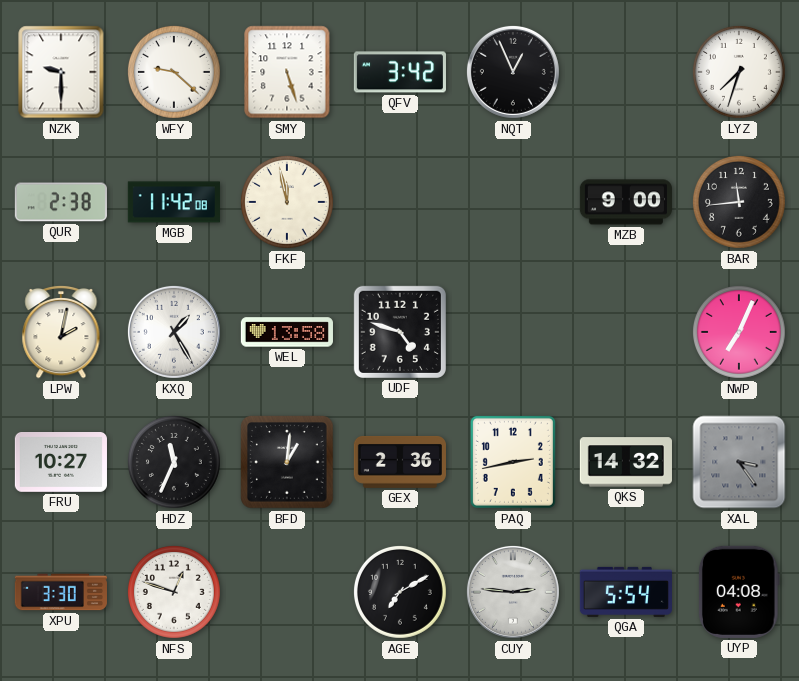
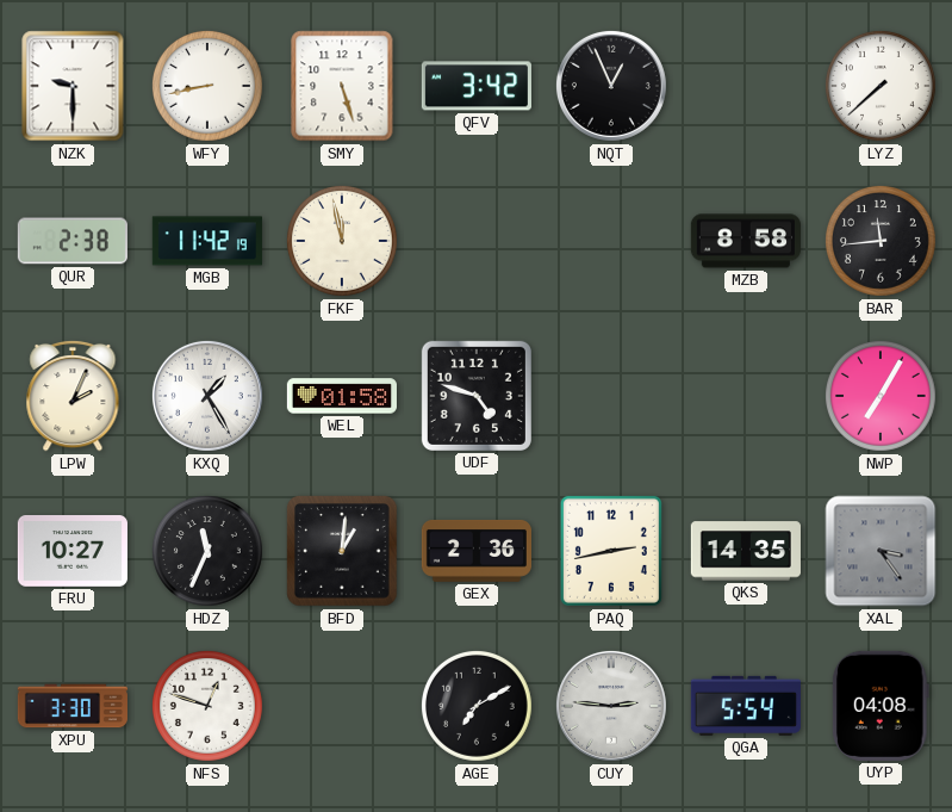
WFY: 9:22 -> 8:43 (207, 86)
LYZ: 7:33 -> 7:38 (881, 86)
MGB: 11:42:08 -> 11:42:19 (207, 241)
MZB: 9:00 -> 8:58 (746, 241)
LPW: 2:02 -> 2:04 (73, 396)
WEL: 13:58 -> 01:58 (342, 396)
NWP: 7:04 -> 7:05 (881, 396)
QKS: 14:32 -> 14:35 (746, 551)
